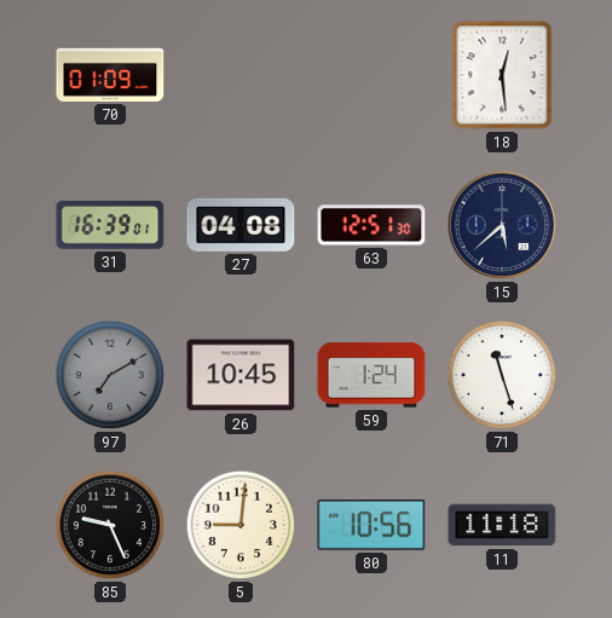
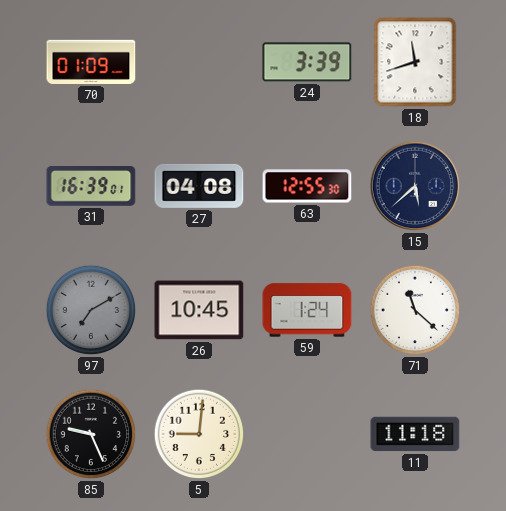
24: none -> 3:39 (307, 62)
18: 12:29 -> 11:42 (415, 62)
63: 12:51 -> 12:55 (307, 186)
71: 11:27 -> 11:22 (415, 310)
80: 10:56 -> none (371, 525)
